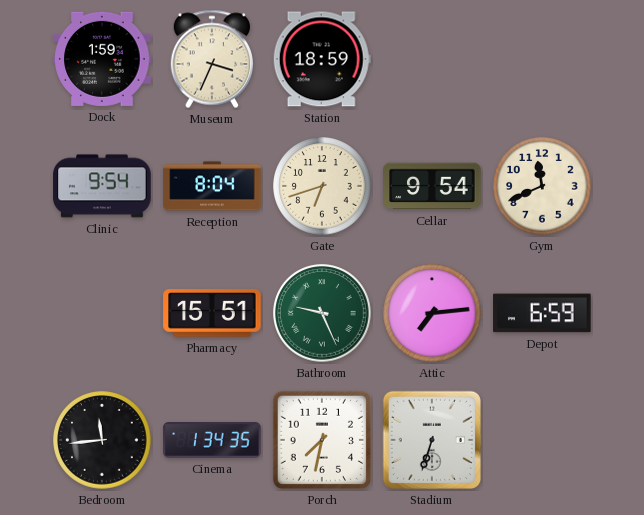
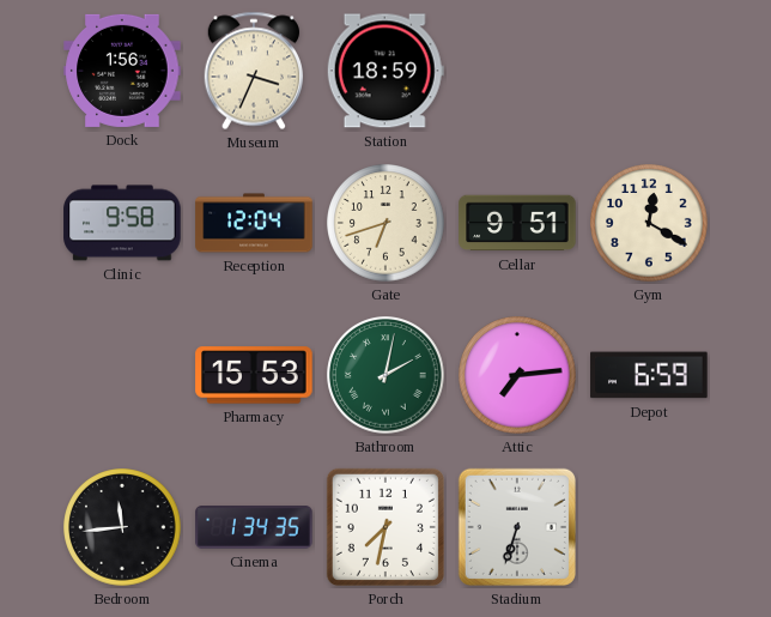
Dock: 1:59 -> 1:56 (122, 71)
Clinic: 9:54 -> 9:58 (122, 223)
Reception: 8:04 -> 12:04 (254, 223)
Cellar: 9:54 -> 9:51 (517, 223)
Gym: 11:41 -> 12:20 (649, 223)
Pharmacy: 15:51 -> 15:53 (254, 375)
Bathroom: 9:26 -> 2:02 (385, 375)
